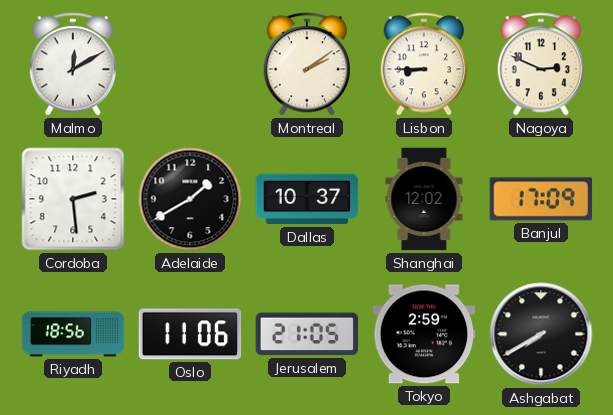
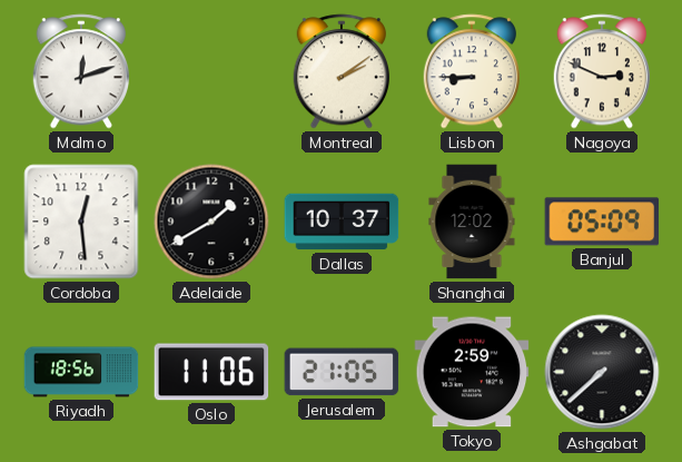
Malmo: 12:10 -> 12:12 (80, 71)
Cordoba: 2:29 -> 12:29 (81, 222)
Banjul: 17:09 -> 05:09 (602, 222)
Ashgabat: 7:40 -> 7:38 (602, 372)
